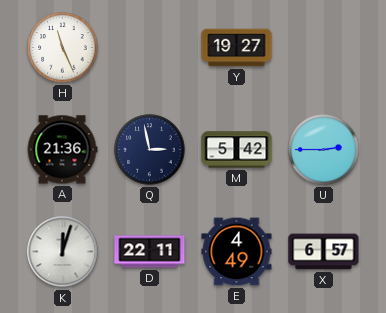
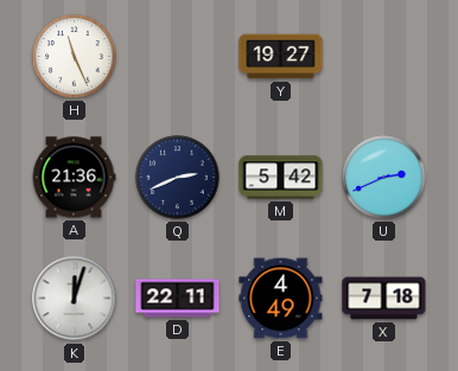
Q: 2:58 -> 2:41 (178, 178)
U: 2:45 -> 2:41 (384, 178)
X: 6:57 -> 7:18 (384, 299)
